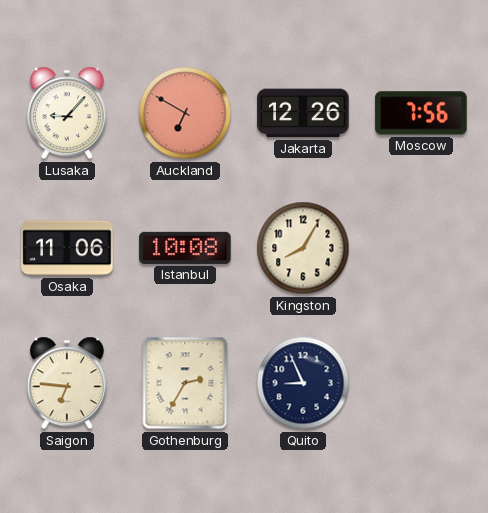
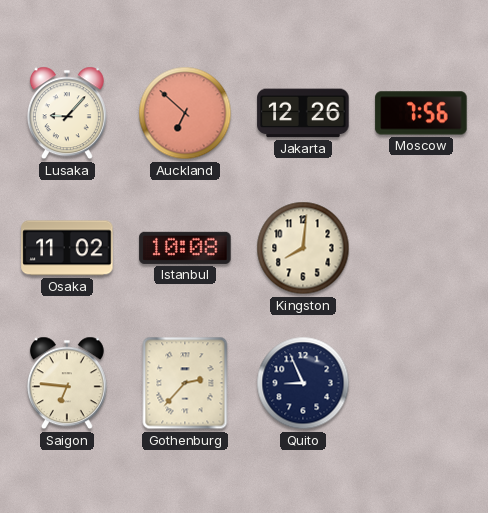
Auckland: 6:50 -> 6:52 (185, 113)
Osaka: 11:06 -> 11:02 (67, 248)
Kingston: 8:05 -> 8:01 (303, 248)
Gothenburg: 2:35 -> 2:37 (185, 383)
